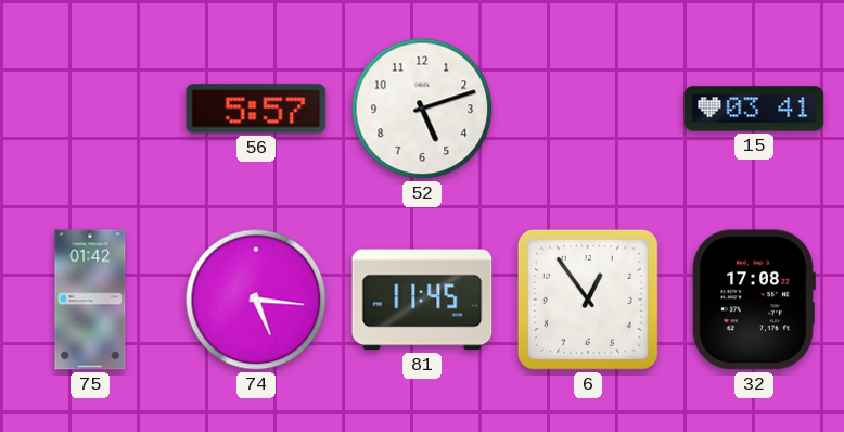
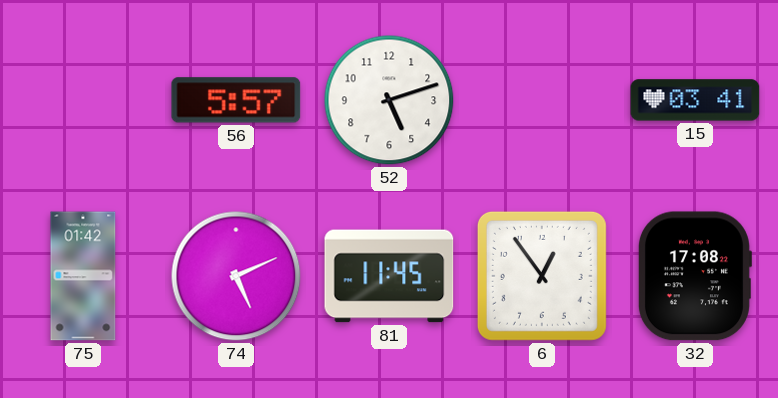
74: 5:16 -> 5:11 (236, 276)
